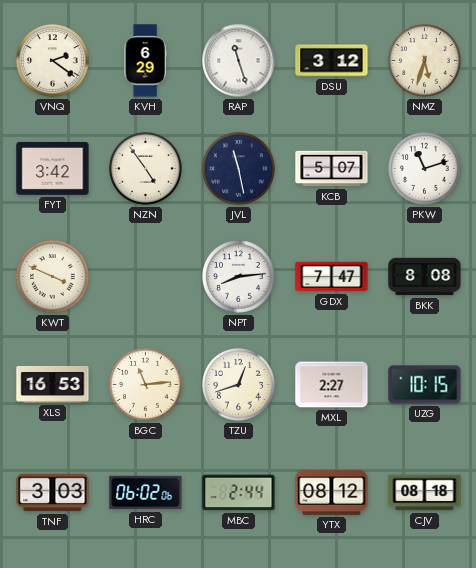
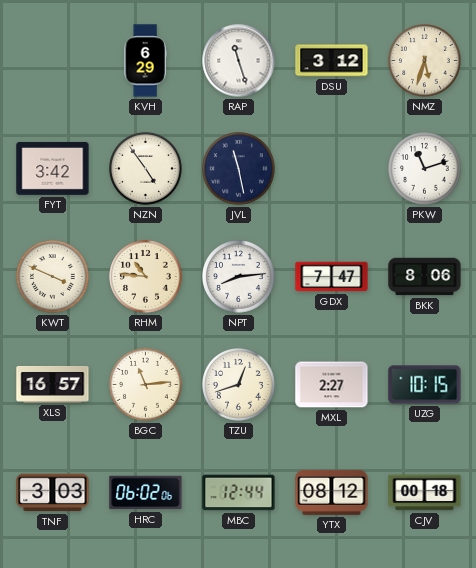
VNQ: 2:21 -> none (53, 61)
KCB: 5:07 -> none (332, 169)
RHM: none -> 10:46 (146, 277)
BKK: 8:08 -> 8:06 (425, 277)
XLS: 16:53 -> 16:57 (53, 385)
MBC: 2:44 -> 12:44 (239, 493)
CJV: 08:18 -> 00:18 (425, 493)
